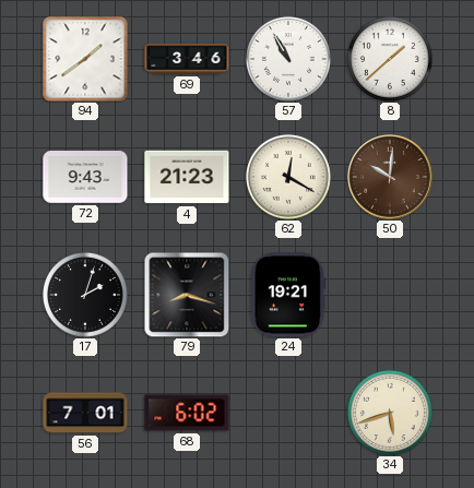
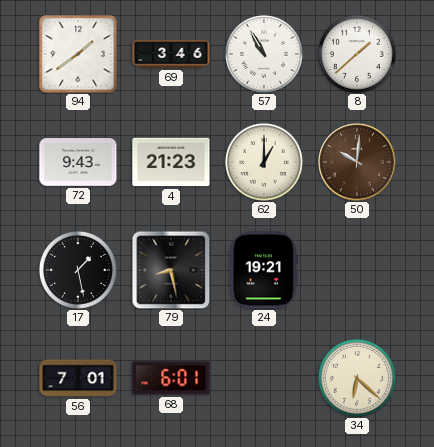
62: 12:20 -> 1:00 (264, 162)
17: 2:03 -> 1:28 (78, 270)
79: 8:18 -> 8:28 (171, 270)
68: 6:02 -> 6:01 (171, 378)
34: 5:42 -> 6:22 (357, 378)
